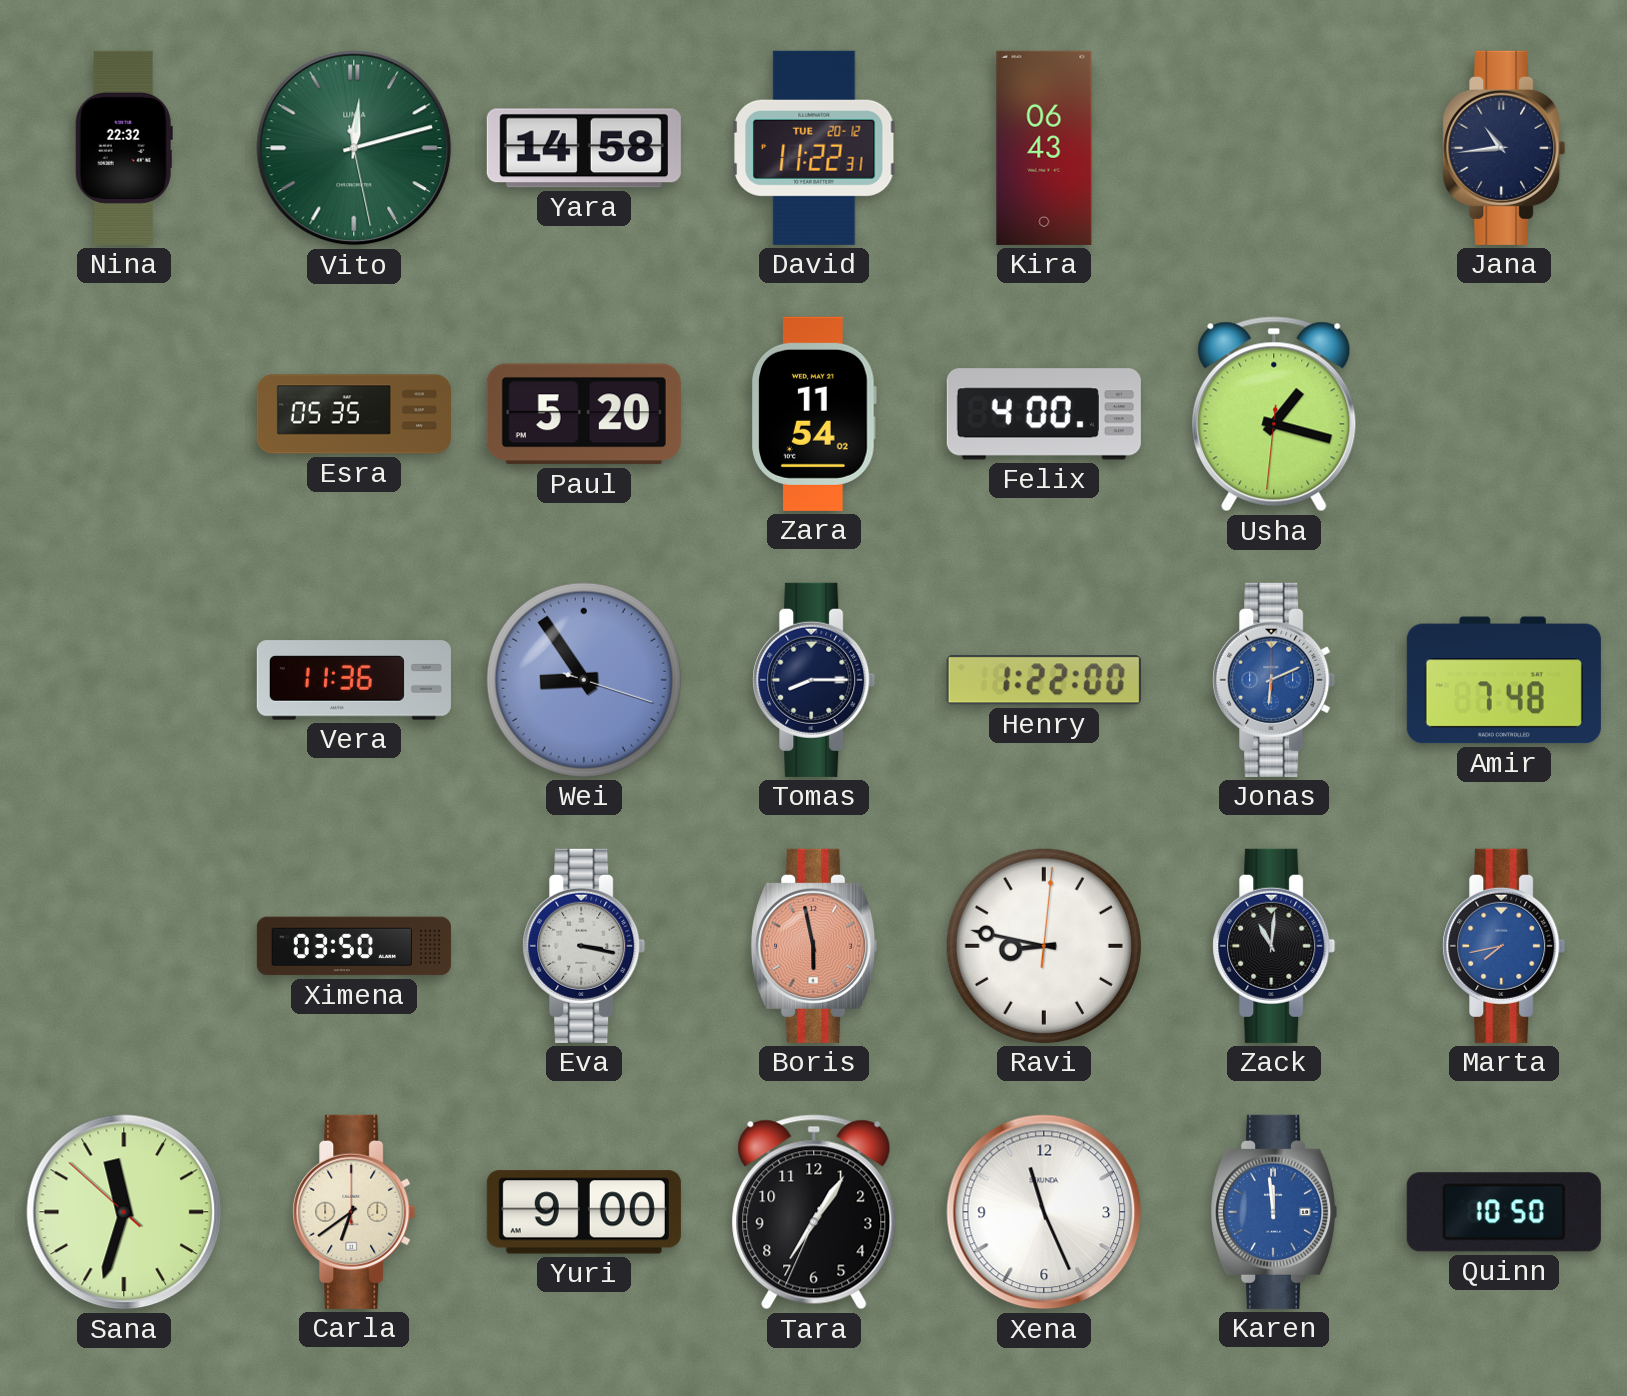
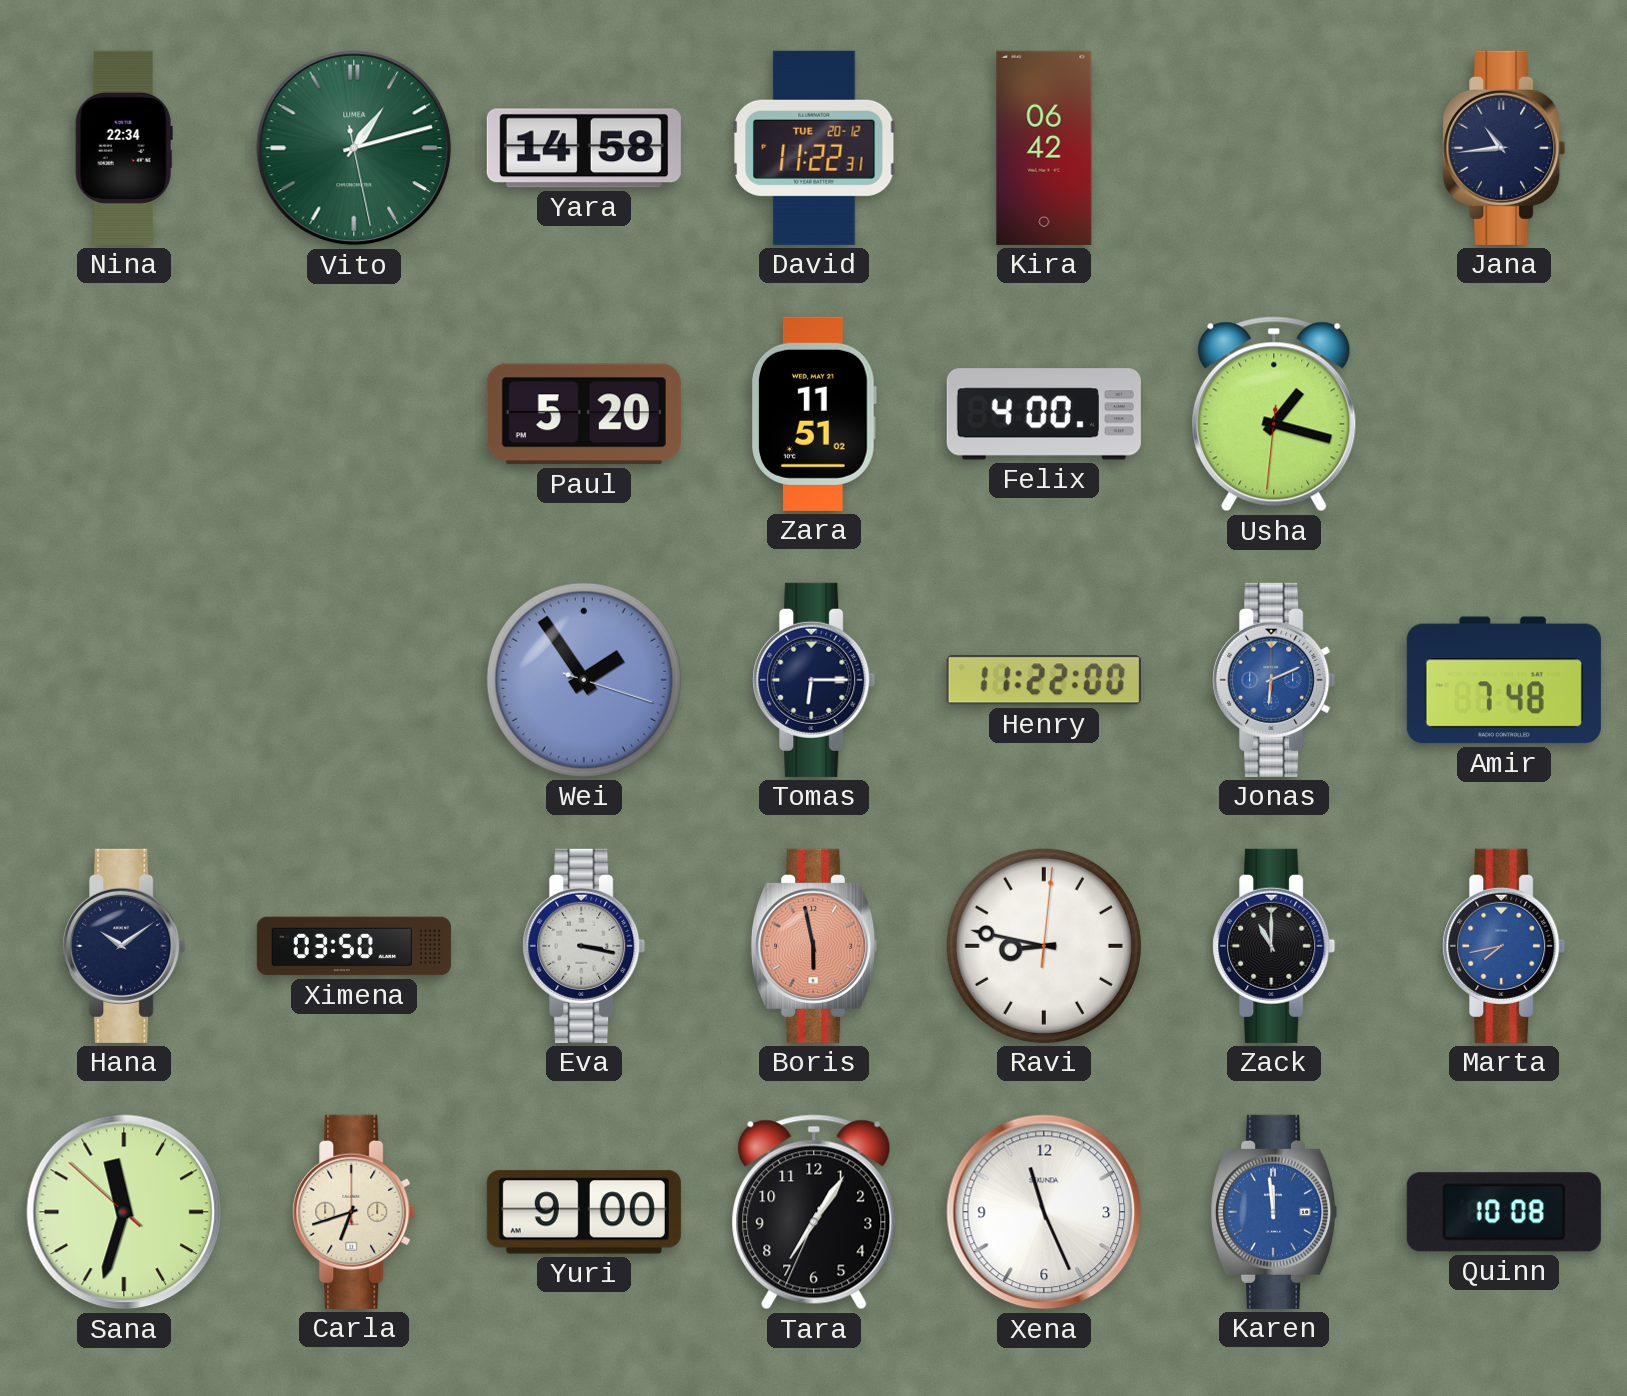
Nina: 22:32 -> 22:34 (124, 148)
Vito: 12:12 -> 1:12 (354, 148)
Kira: 06:43 -> 06:42 (1044, 148)
Esra: 05:35 -> none (354, 414)
Zara: 11:54 -> 11:51 (814, 414)
Vera: 11:36 -> none (354, 680)
Wei: 8:54 -> 1:54 (584, 680)
Tomas: 8:15 -> 6:15 (814, 680)
Henry: 1:22 -> 11:22 (1044, 680)
Hana: none -> 10:09 (124, 946)
Zack: 11:01 -> 11:00 (1274, 946)
Carla: 6:39 -> 6:42 (354, 1212)
Quinn: 10:50 -> 10:08 (1504, 1212)
